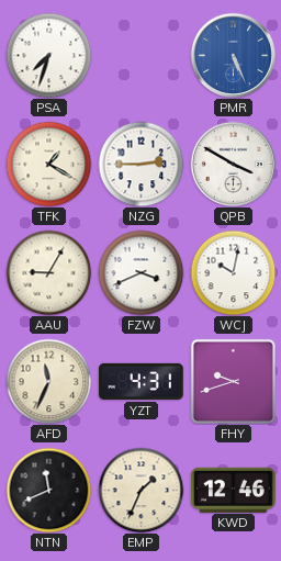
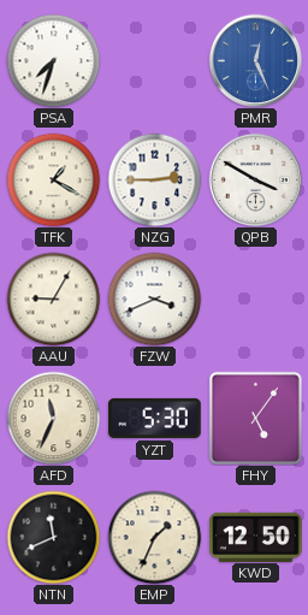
PMR: 5:26 -> 12:26 (255, 60)
WCJ: 10:02 -> none (233, 272)
YZT: 4:31 -> 5:30 (155, 418)
FHY: 9:42 -> 5:06 (255, 418)
KWD: 12:46 -> 12:50 (256, 537)
